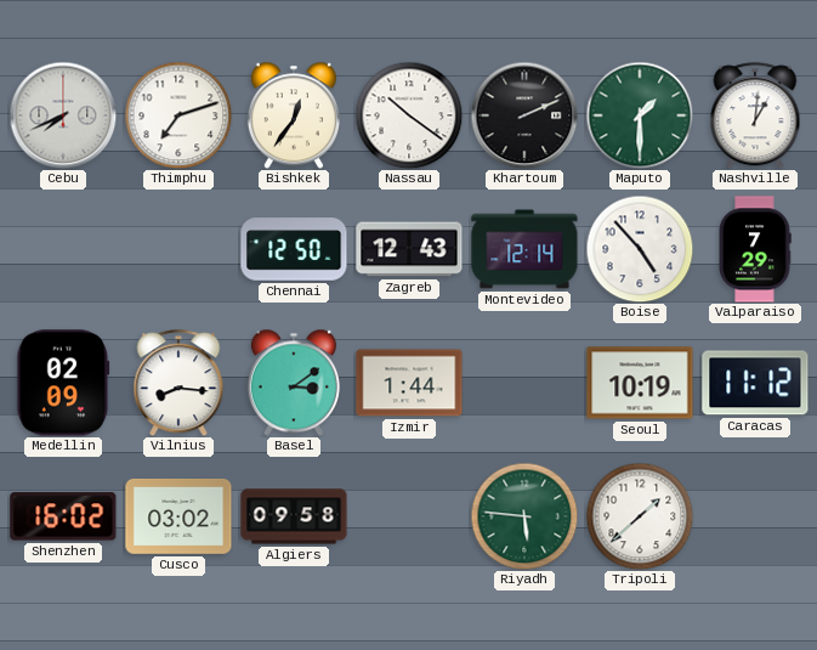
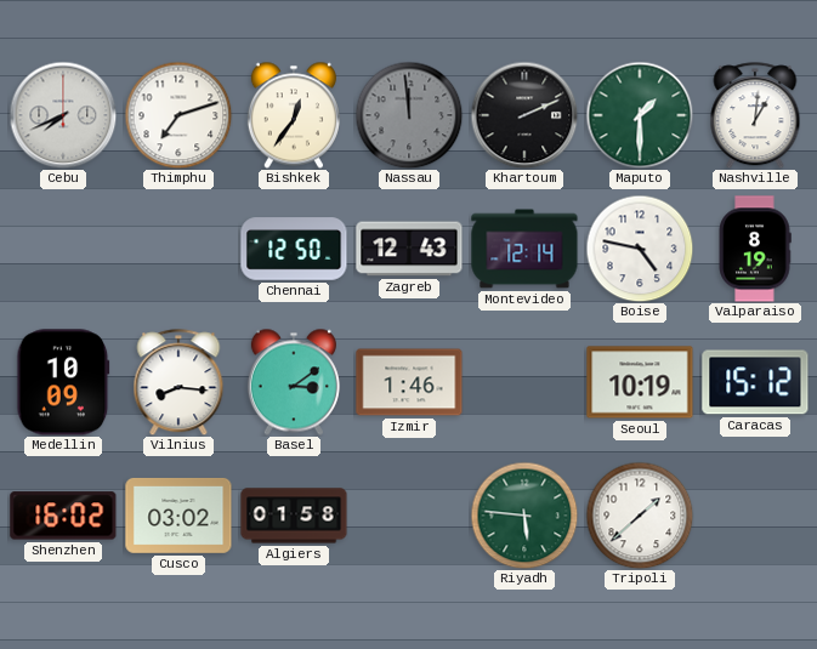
Nassau: 10:21 -> 11:59 (409, 115)
Nassau dial: white -> grey (409, 115)
Boise: 4:53 -> 4:47 (640, 249)
Valparaiso: 7:29 -> 8:19 (755, 249)
Medellin: 02:09 -> 10:09 (63, 382)
Izmir: 1:44 -> 1:46 (409, 382)
Caracas: 11:12 -> 15:12 (755, 382)
Algiers: 09:58 -> 01:58 (294, 516)
